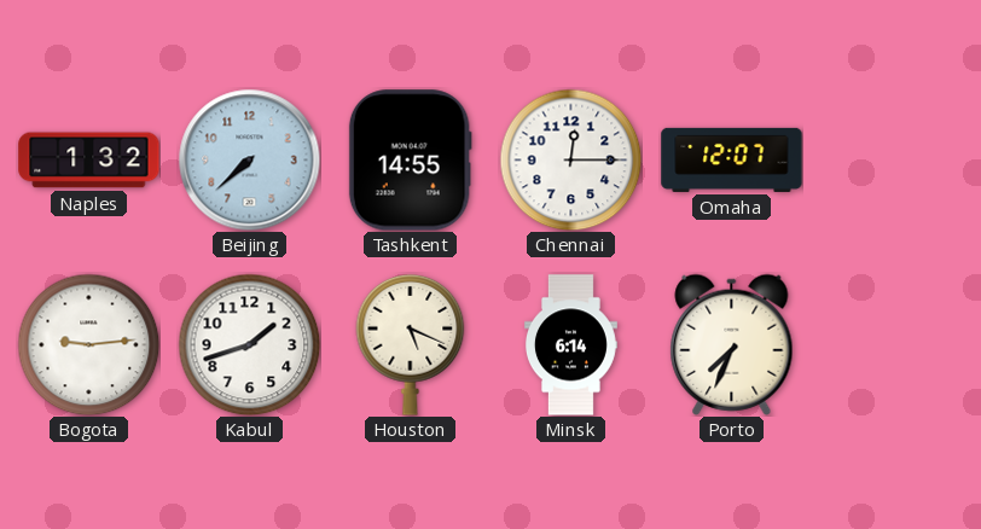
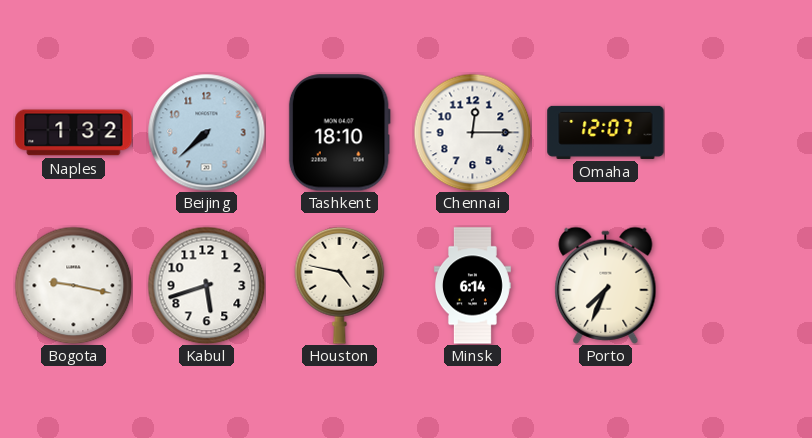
Tashkent: 14:55 -> 18:10 (339, 133)
Bogota: 9:14 -> 9:17 (73, 285)
Kabul: 1:42 -> 5:42 (206, 285)
Houston: 5:19 -> 4:47 (340, 285)
